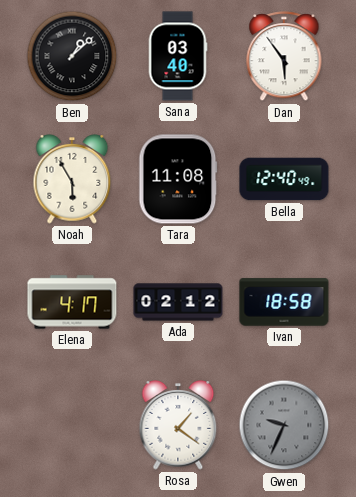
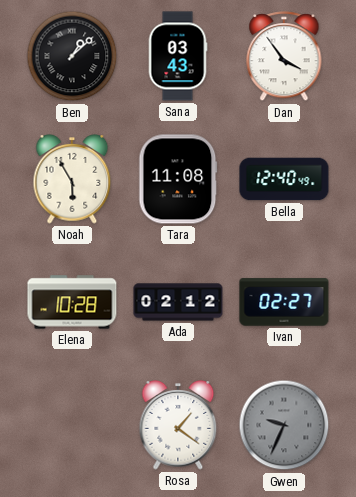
Sana: 03:40 -> 03:43 (178, 56)
Dan: 5:54 -> 3:54 (284, 57)
Elena: 4:17 -> 10:28 (72, 302)
Ivan: 18:58 -> 02:27 (284, 302)
